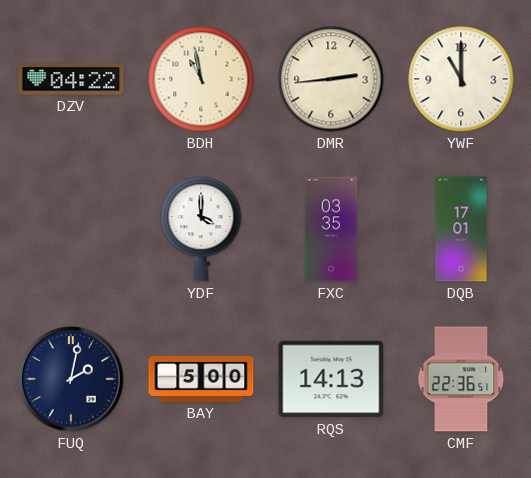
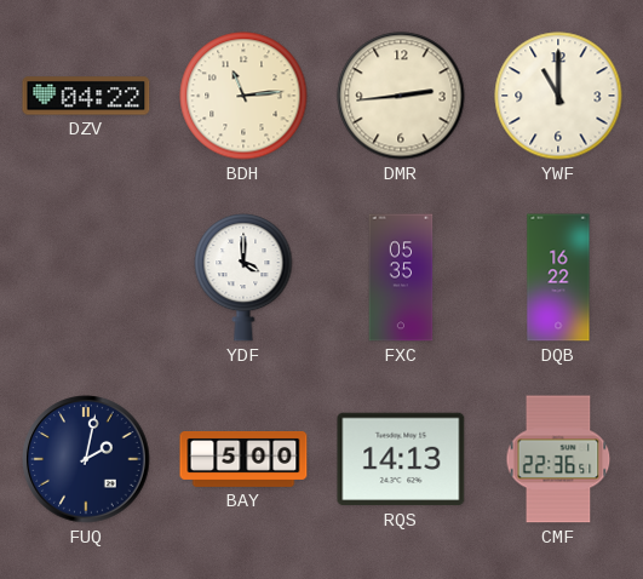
BDH: 10:58 -> 11:14 (243, 96)
FXC: 03:35 -> 05:35 (401, 277)
DQB: 17:01 -> 16:22 (558, 277)
